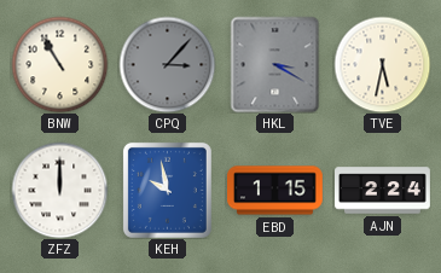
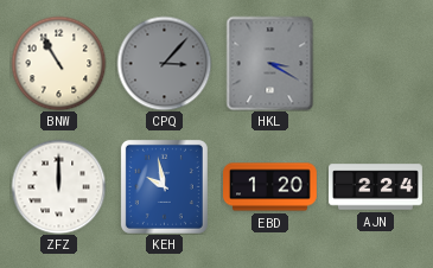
TVE: 5:32 -> none (382, 64)
EBD: 1:15 -> 1:20 (270, 187)
